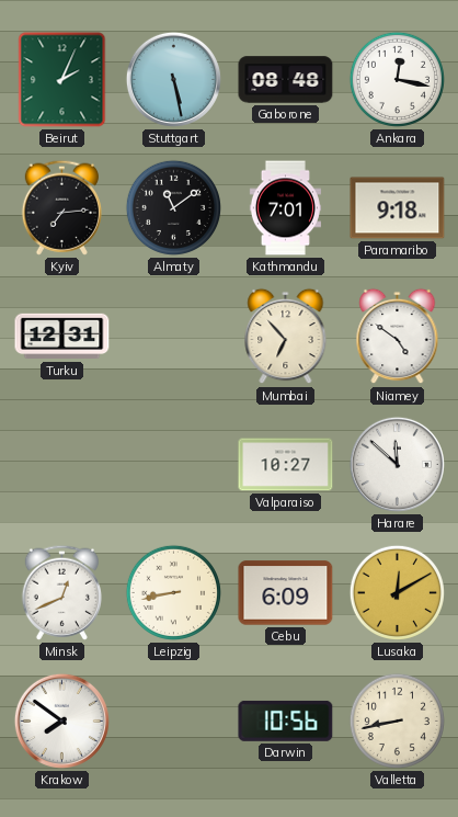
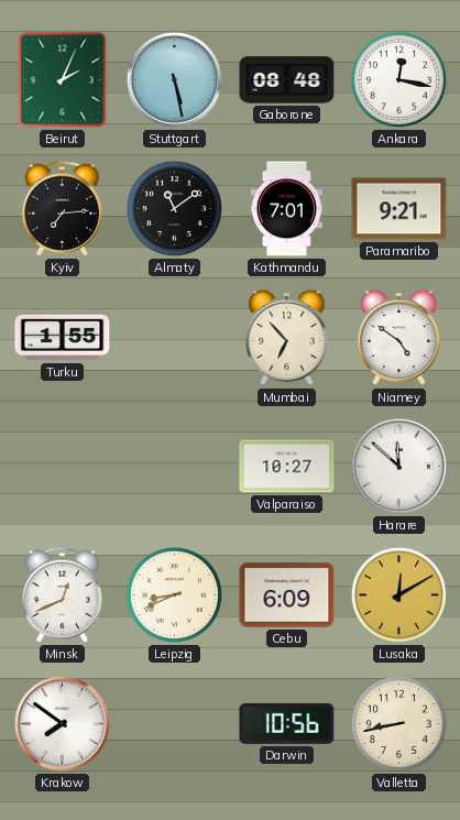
Paramaribo: 9:18 -> 9:21 (399, 209)
Turku: 12:31 -> 1:55 (63, 338)
Leipzig: 8:43 -> 8:41 (174, 594)
